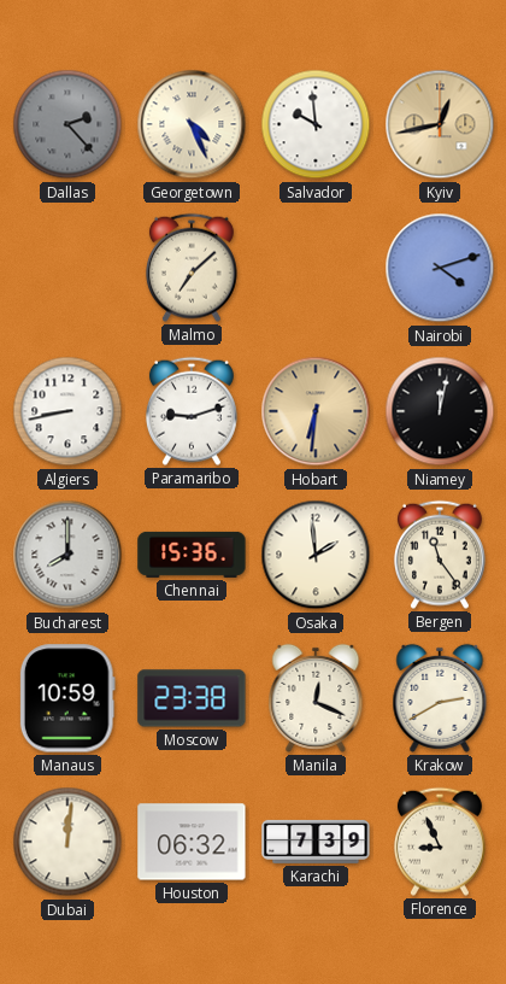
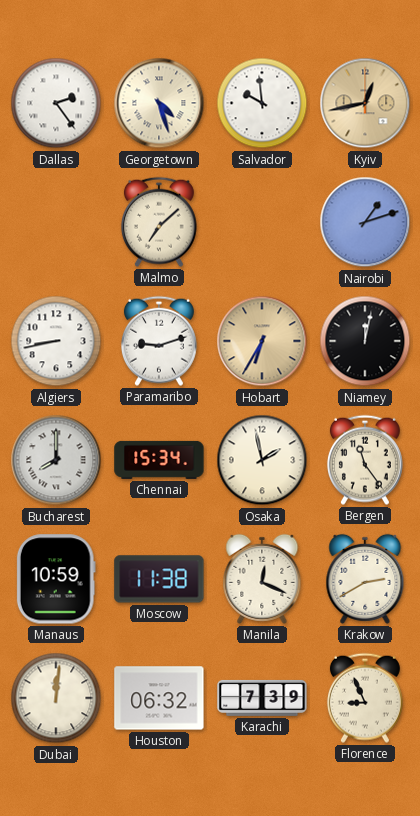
Dallas: 2:23 -> 2:24 (56, 103)
Dallas dial: grey -> white (56, 103)
Georgetown: 4:26 -> 4:27 (159, 103)
Nairobi: 4:12 -> 1:12 (365, 222)
Hobart: 6:31 -> 6:35 (262, 341)
Chennai: 15:36 -> 15:34 (159, 460)
Osaka: 1:59 -> 1:58 (262, 460)
Moscow: 23:38 -> 11:38 (159, 579)
